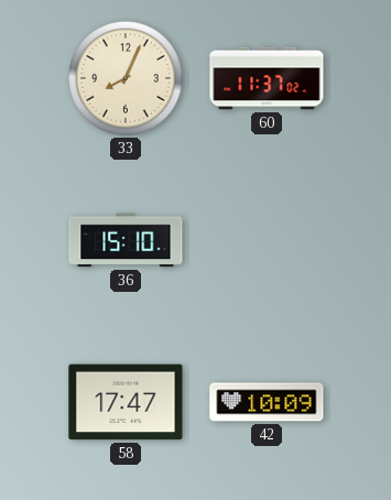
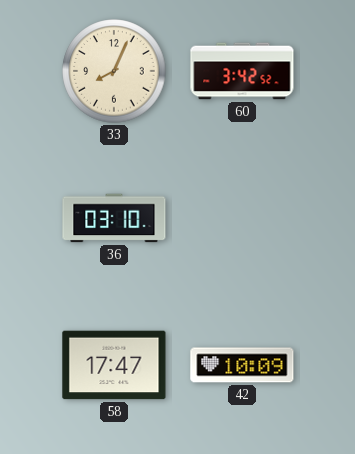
60: 11:37 -> 3:42 (242, 71)
36: 15:10 -> 03:10 (114, 218)
